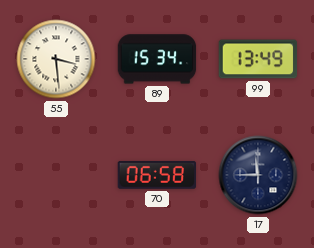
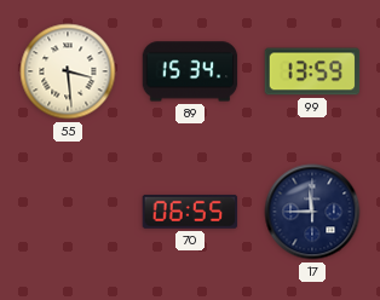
99: 13:49 -> 13:59 (312, 71)
70: 06:58 -> 06:55 (190, 212)
